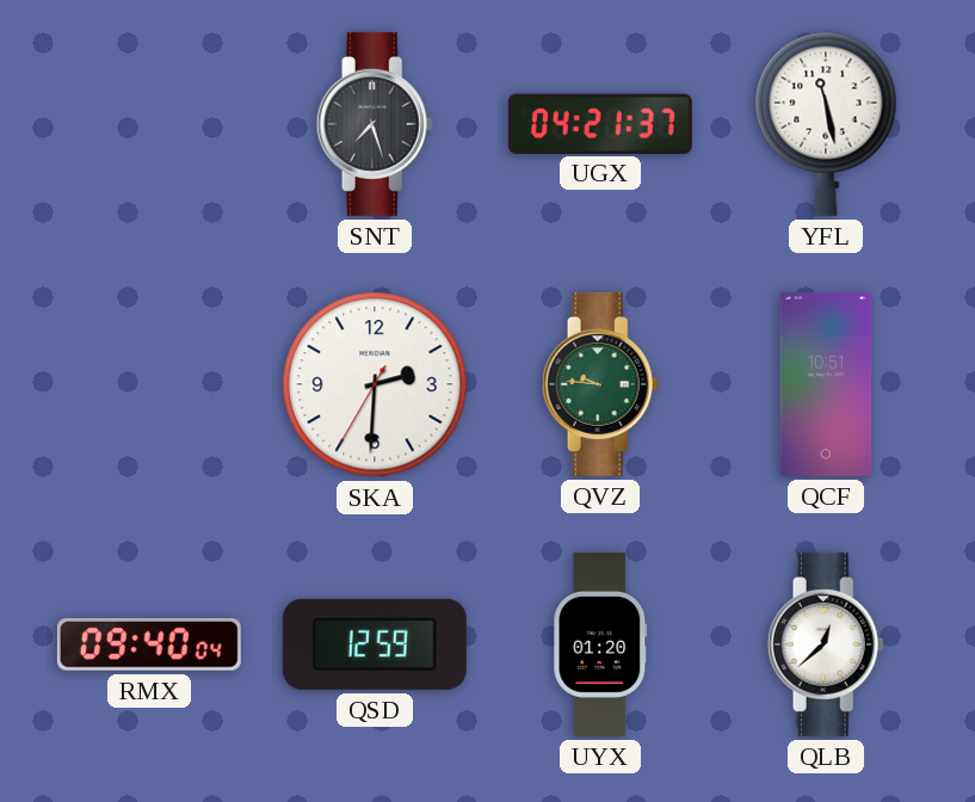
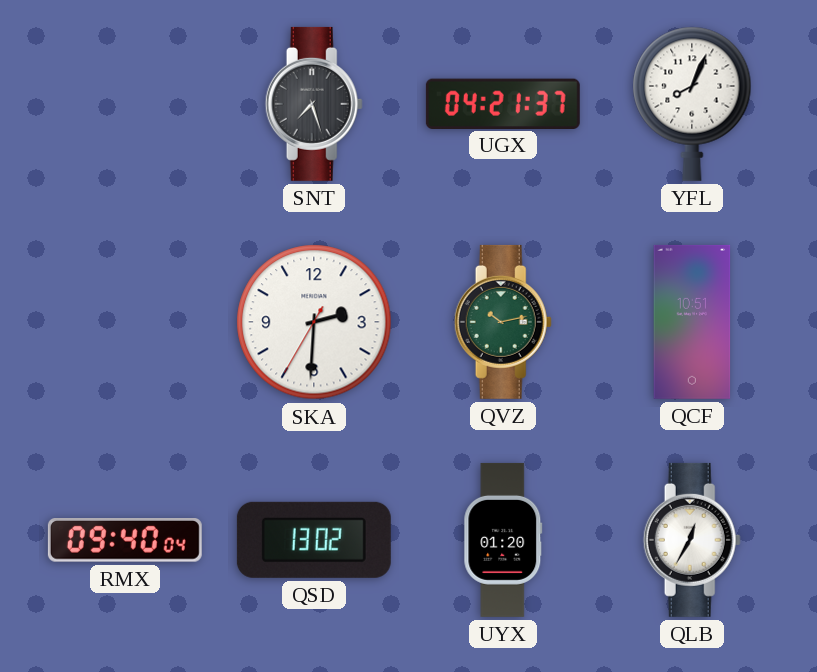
YFL: 11:28 -> 8:04 (692, 104)
QVZ: 9:46 -> 10:13 (503, 322)
QSD: 12:59 -> 13:02 (314, 540)
QLB: 12:38 -> 12:35 (692, 540)
